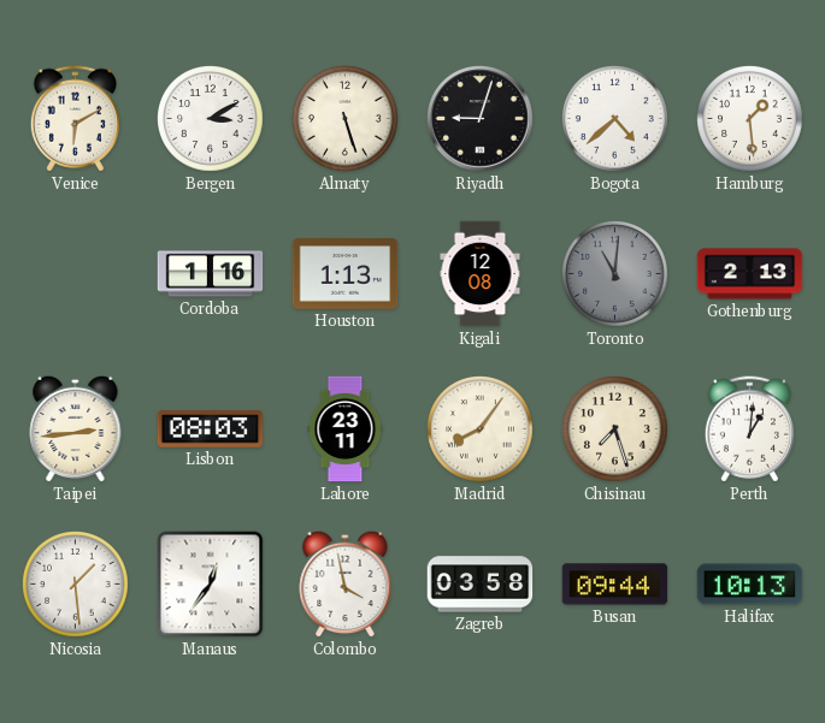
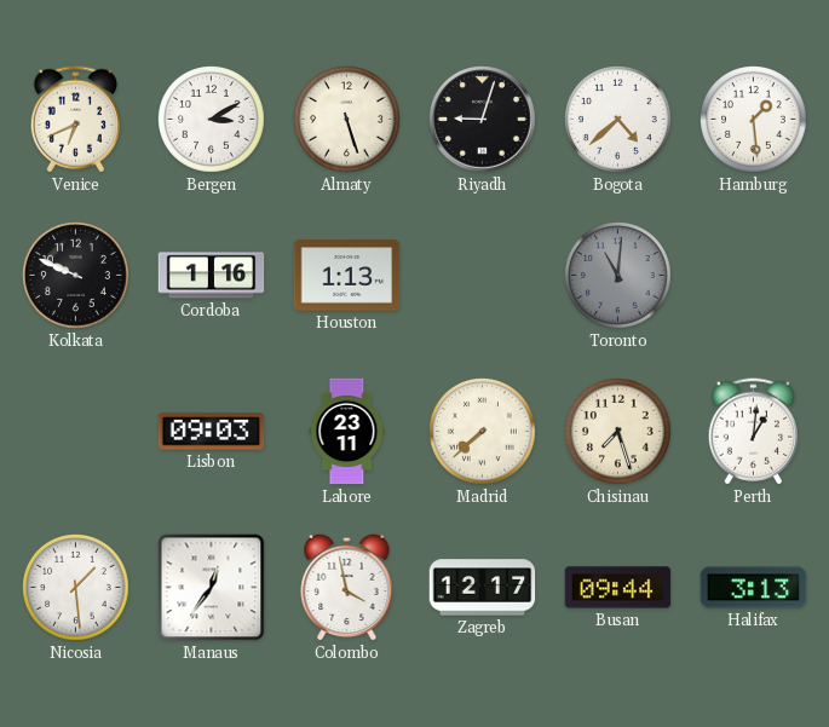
Venice: 6:10 -> 6:41 (75, 120)
Kolkata: none -> 9:49 (76, 276)
Kigali: 12:08 -> none (481, 274)
Gothenburg: 2:13 -> none (750, 274)
Taipei: 2:44 -> none (76, 428)
Lisbon: 08:03 -> 09:03 (212, 432)
Madrid: 8:06 -> 7:38 (483, 432)
Zagreb: 03:58 -> 12:17 (483, 588)
Halifax: 10:13 -> 3:13 (754, 588)
